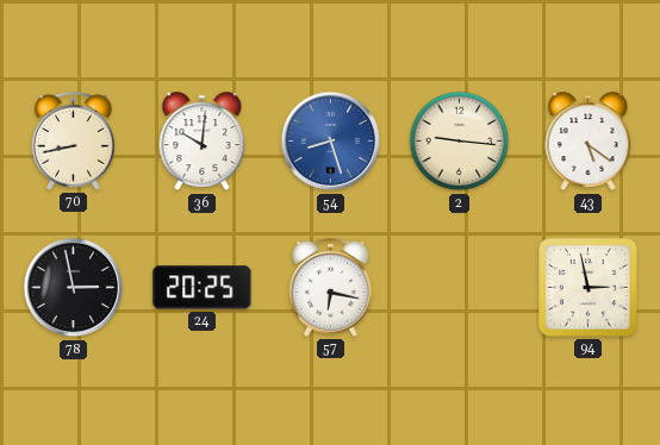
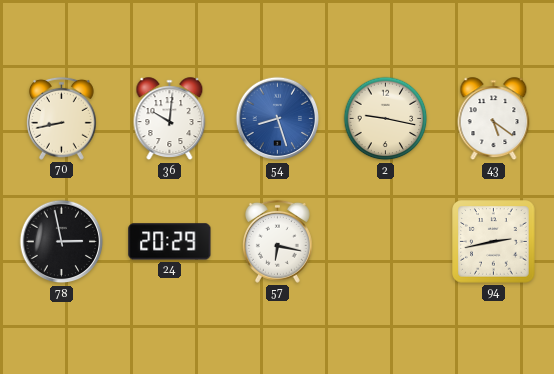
2: 9:16 -> 9:17 (386, 119)
24: 20:25 -> 20:29 (170, 242)
94: 2:58 -> 2:43 (494, 242)
